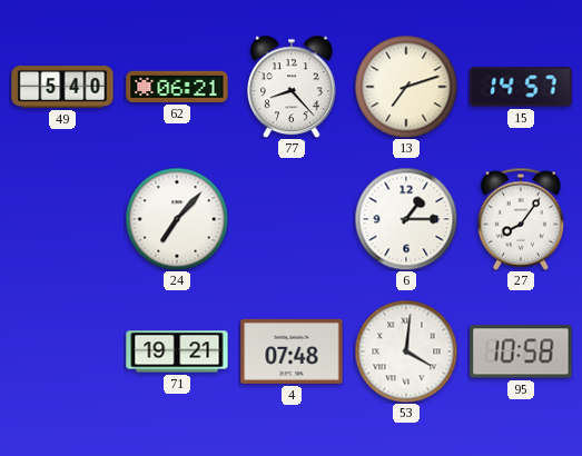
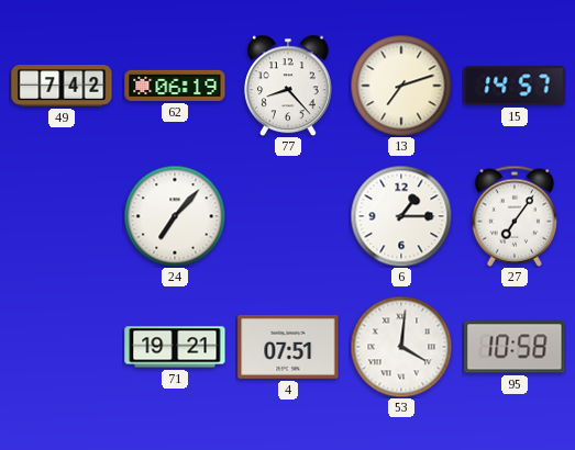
49: 5:40 -> 7:42 (62, 86)
62: 06:21 -> 06:19 (175, 86)
27: 8:06 -> 7:06 (513, 216)
4: 07:48 -> 07:51 (288, 347)
